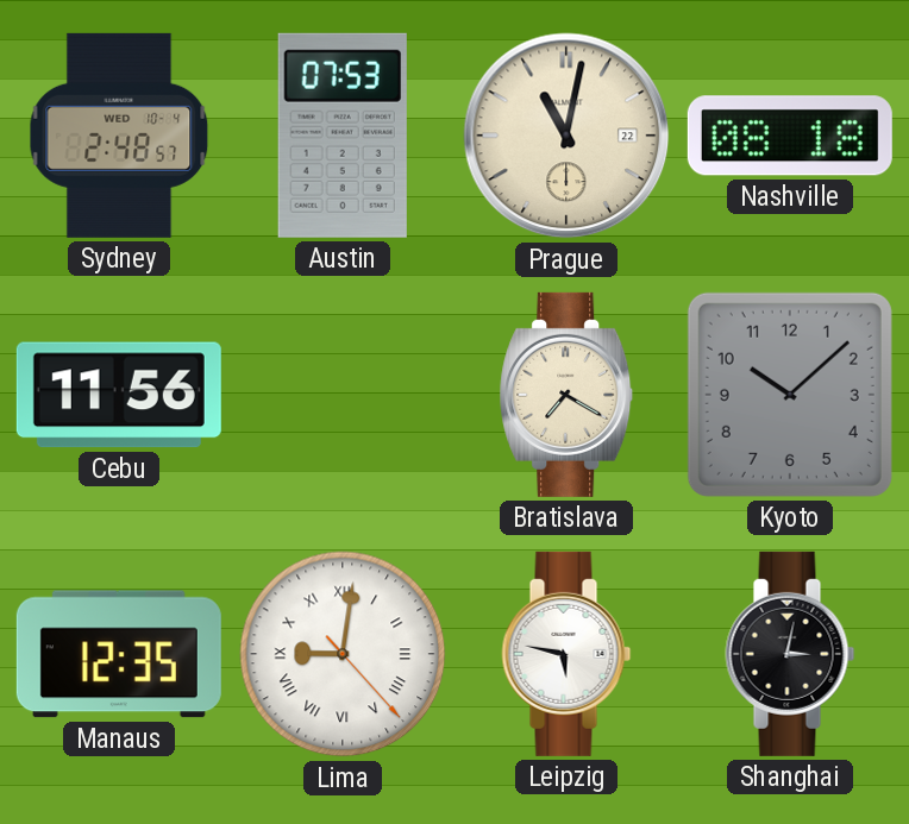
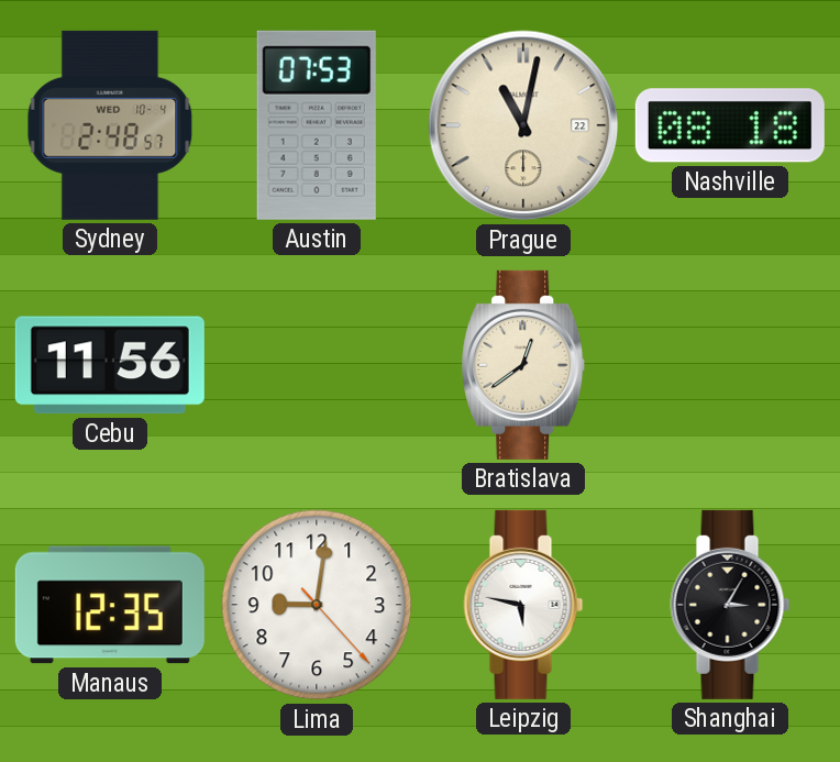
Bratislava: 7:20 -> 12:39 (523, 365)
Kyoto: 10:08 -> none (790, 395)
Lima numerals: Roman -> Arabic (317, 605)
Shanghai: 3:02 -> 3:05 (730, 605)
